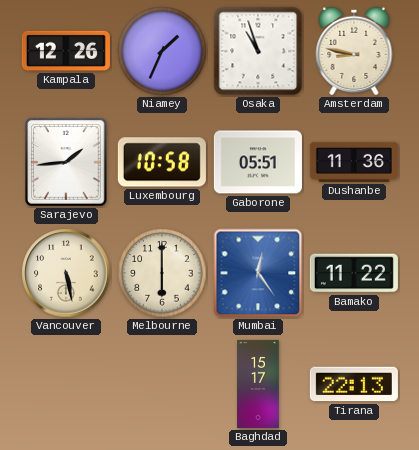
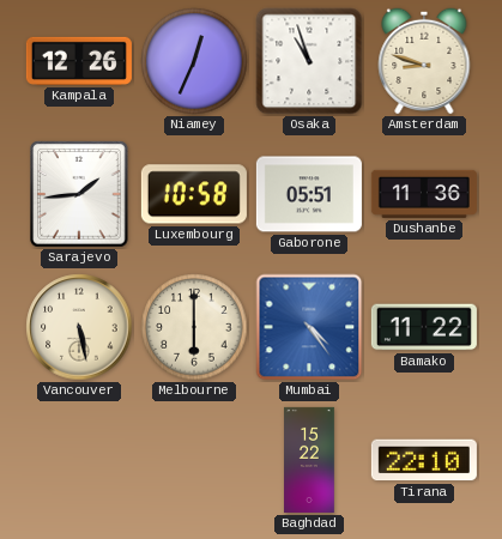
Niamey: 1:34 -> 12:34 (194, 61)
Amsterdam: 8:47 -> 8:48 (424, 61)
Mumbai: 12:24 -> 4:24 (309, 327)
Baghdad: 15:17 -> 15:22 (309, 460)
Tirana: 22:13 -> 22:10 (424, 460)
